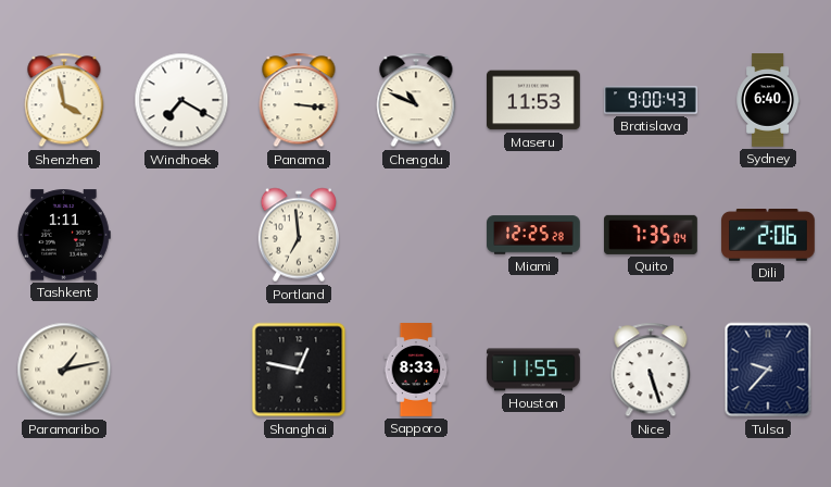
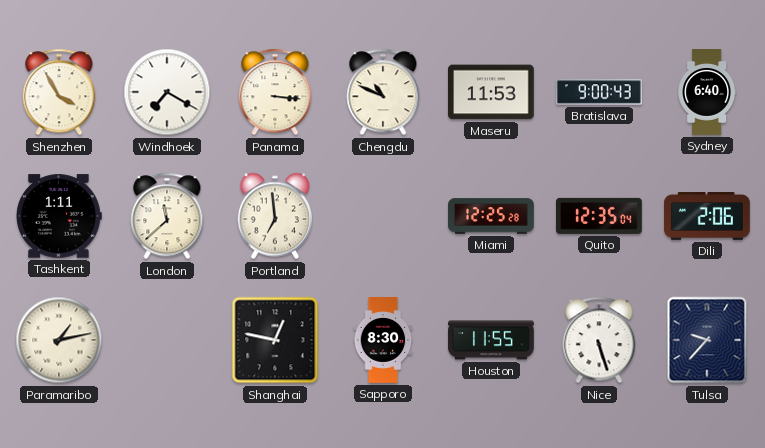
Shenzhen: 3:58 -> 3:55 (59, 92)
London: none -> 11:38 (167, 216)
Quito: 7:35 -> 12:35 (600, 216)
Sapporo: 8:33 -> 8:30 (383, 340)
